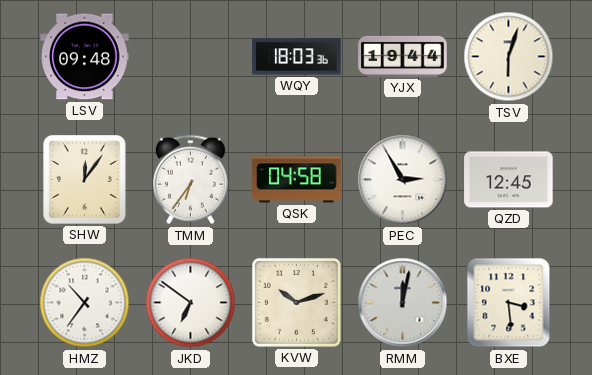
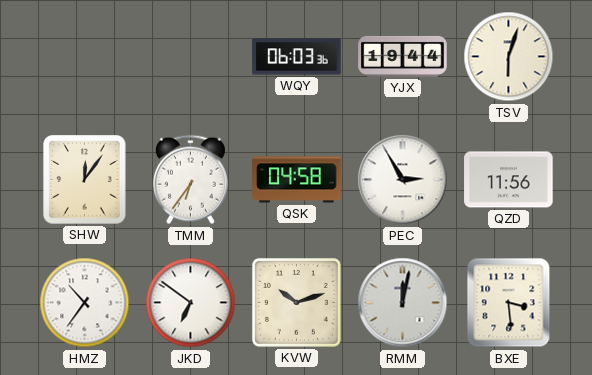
LSV: 09:48 -> none (85, 57)
WQY: 18:03 -> 06:03 (297, 57)
QZD: 12:45 -> 11:56 (509, 180)
